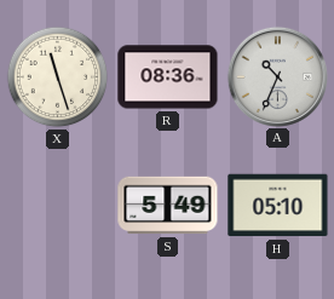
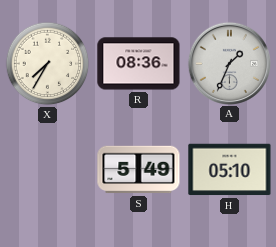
X: 11:27 -> 7:35 (48, 64)
A: 10:34 -> 1:34 (229, 63)
